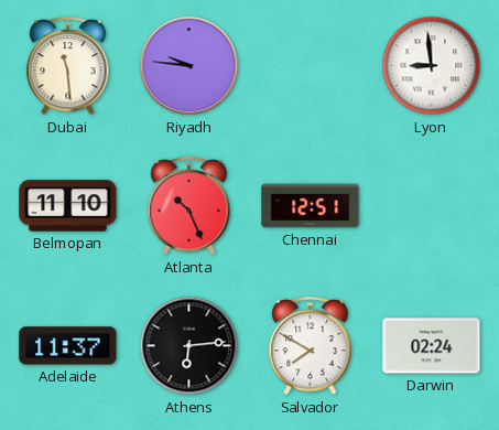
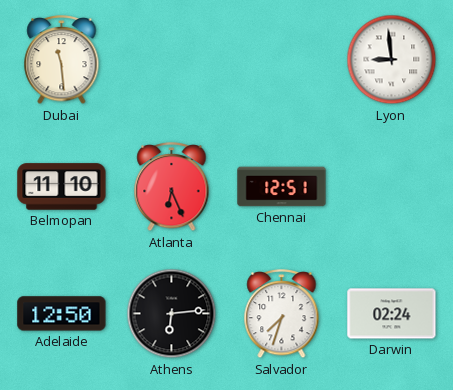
Riyadh: 9:46 -> none (189, 66)
Atlanta: 10:26 -> 6:26 (172, 188)
Adelaide: 11:37 -> 12:50 (62, 314)
Salvador: 7:50 -> 7:33 (282, 315)
